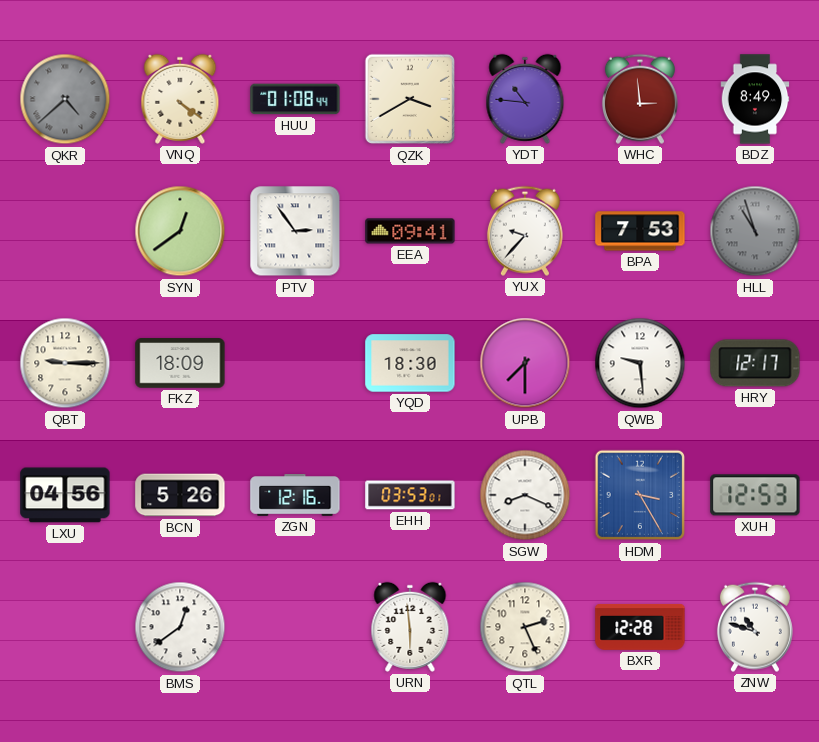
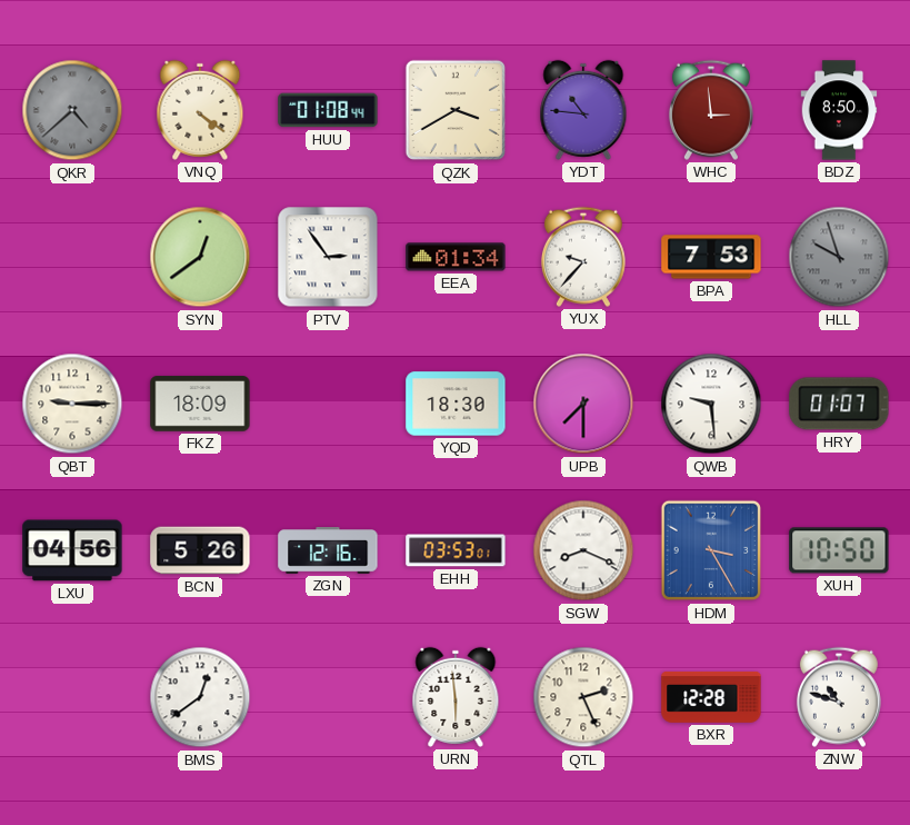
BDZ: 8:49 -> 8:50 (839, 110)
EEA: 09:41 -> 01:34 (456, 257)
HLL: 10:57 -> 9:57 (839, 257)
HRY: 12:17 -> 01:07 (839, 404)
XUH: 12:53 -> 10:50 (839, 550)
